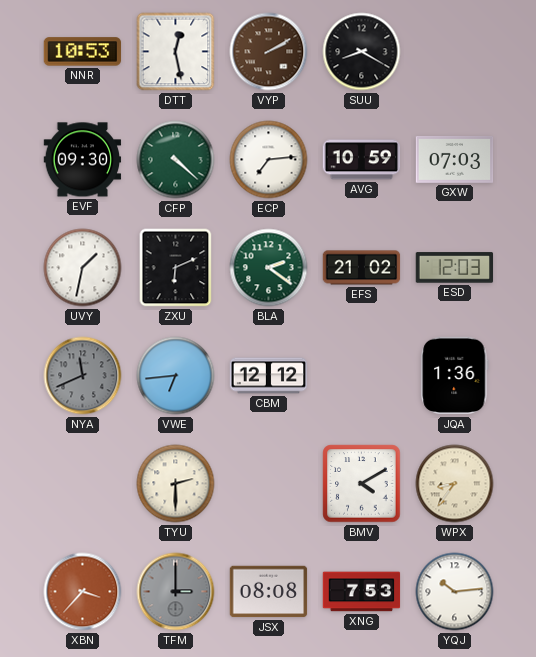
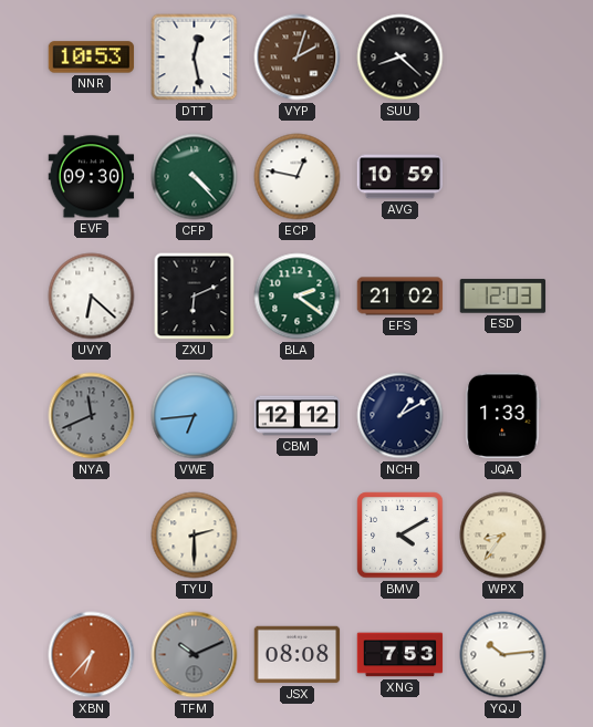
VYP: 2:10 -> 2:03 (298, 58)
SUU: 8:20 -> 8:22 (400, 58)
CFP: 4:22 -> 4:23 (195, 177)
ECP: 7:14 -> 12:47 (298, 177)
GXW: 07:03 -> none (455, 159)
UVY: 1:32 -> 6:22 (92, 297)
NCH: none -> 1:10 (400, 416)
JQA: 1:36 -> 1:33 (503, 416)
XBN: 3:37 -> 6:37 (92, 655)
TFM: 3:00 -> 10:11 (195, 655)
